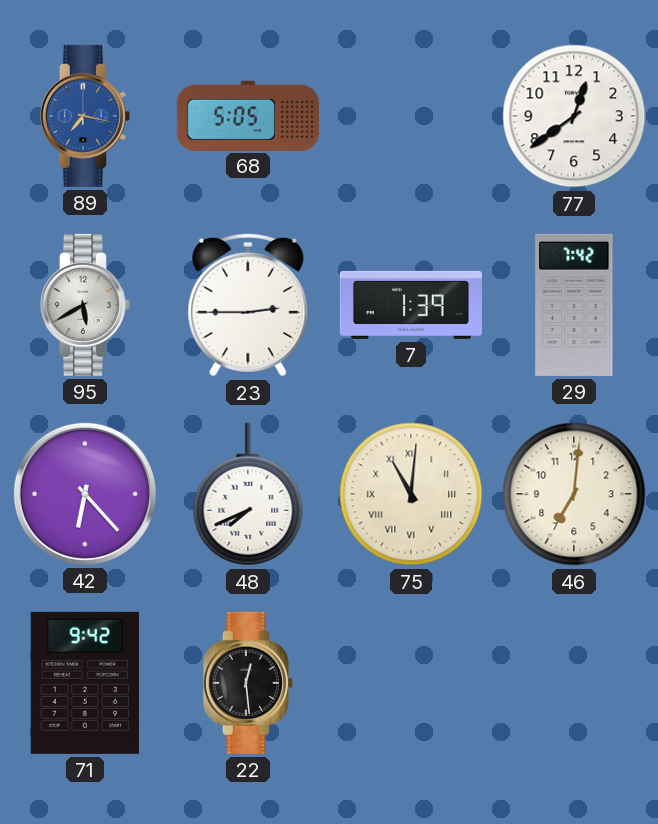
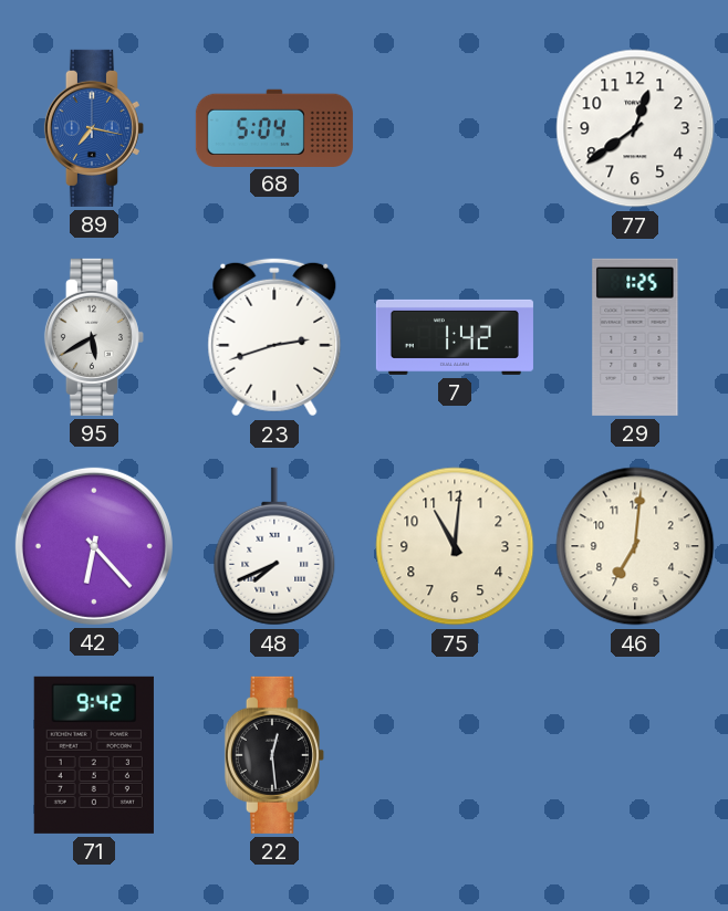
68: 5:05 -> 5:04 (274, 127)
23: 2:45 -> 2:42 (274, 337)
7: 1:39 -> 1:42 (455, 337)
29: 7:42 -> 1:25 (635, 337)
75 numerals: Roman -> Arabic (455, 546)
